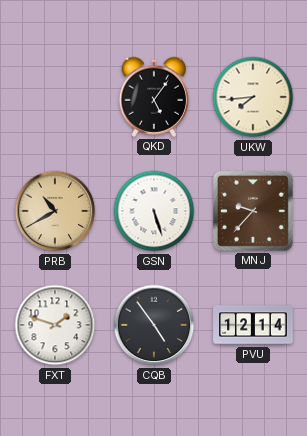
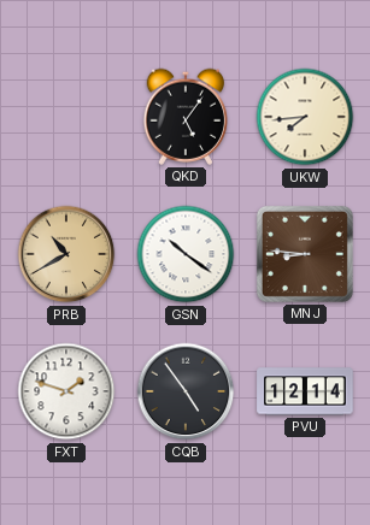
GSN: 5:27 -> 10:21 (186, 254)
MNJ: 9:37 -> 8:46 (305, 254)
